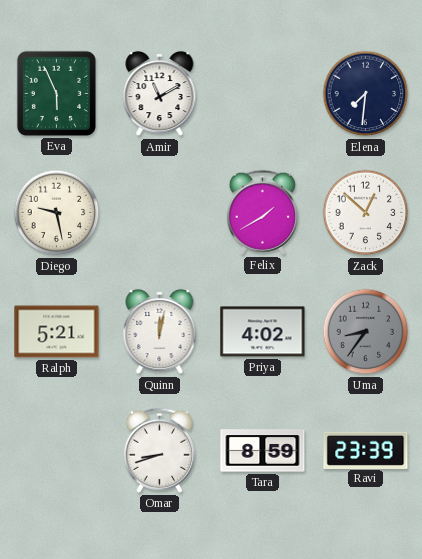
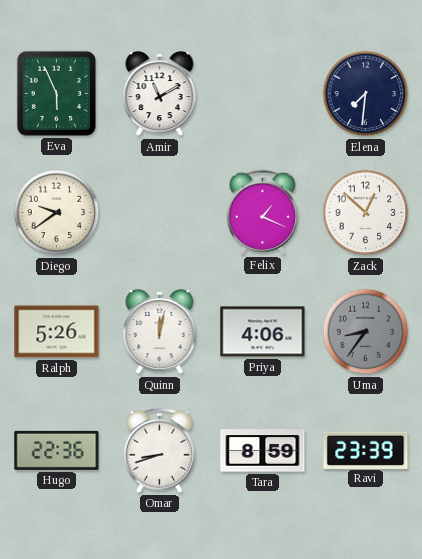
Diego: 9:28 -> 9:39 (57, 213)
Felix: 1:40 -> 1:19 (262, 212)
Ralph: 5:21 -> 5:26 (57, 332)
Priya: 4:02 -> 4:06 (263, 332)
Hugo: none -> 22:36 (57, 450)
